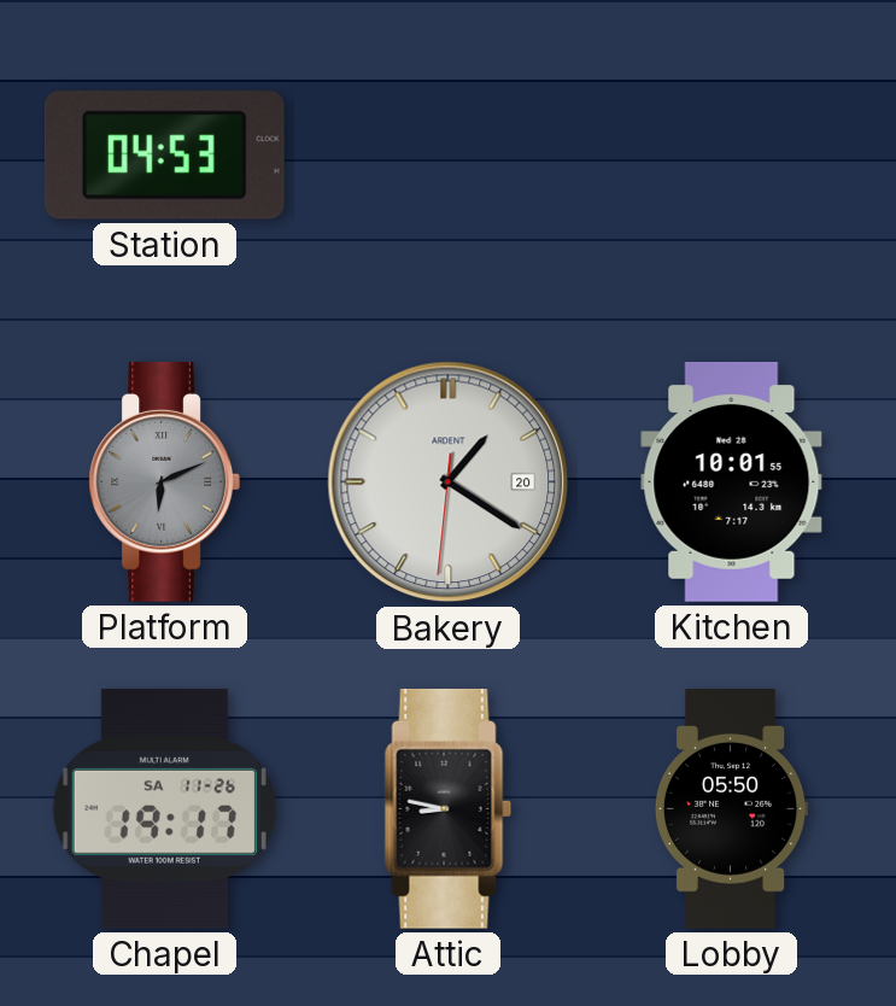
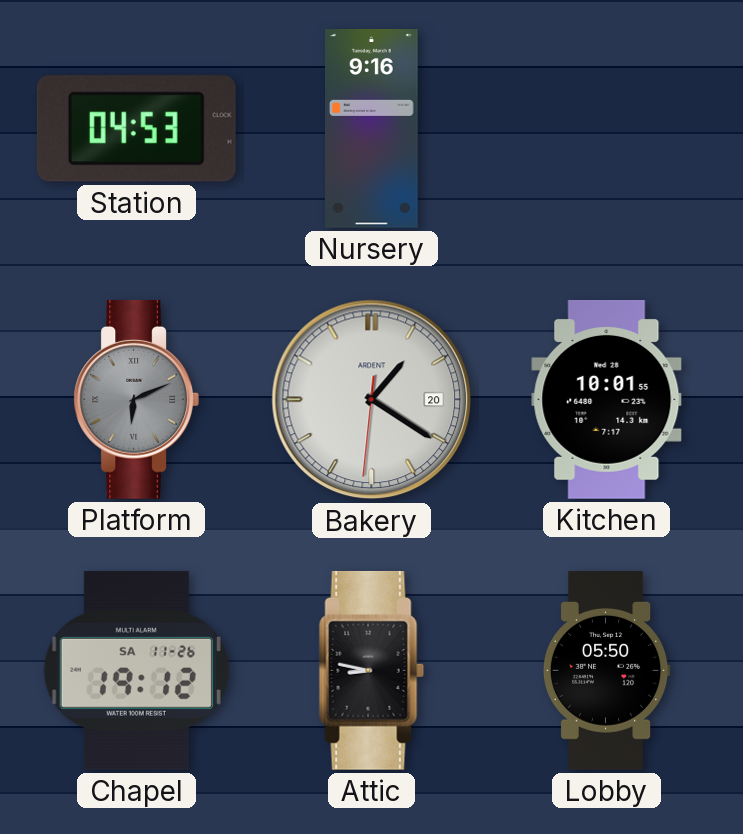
Nursery: none -> 9:16 (372, 129)
Chapel: 19:17 -> 19:12 (136, 670)
